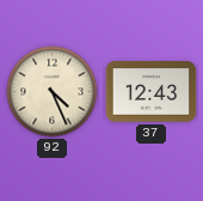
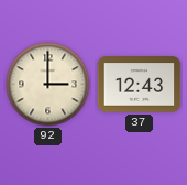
92: 4:26 -> 3:00 (48, 85)
